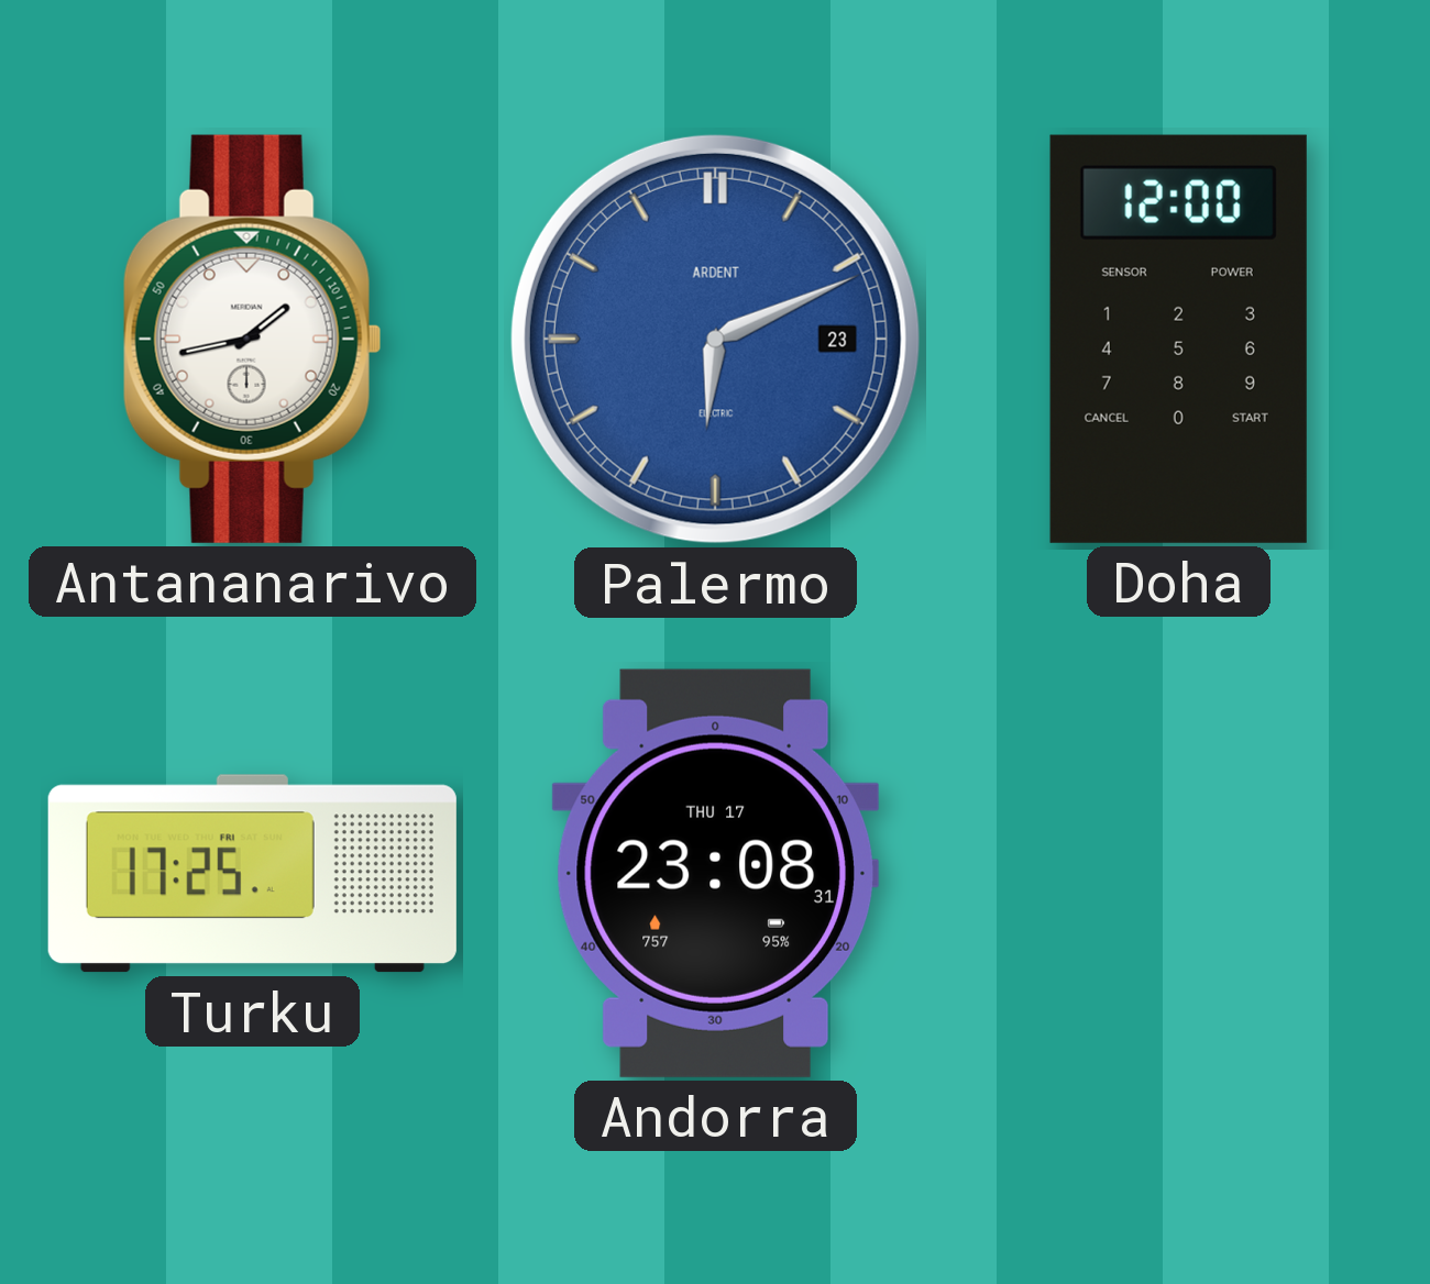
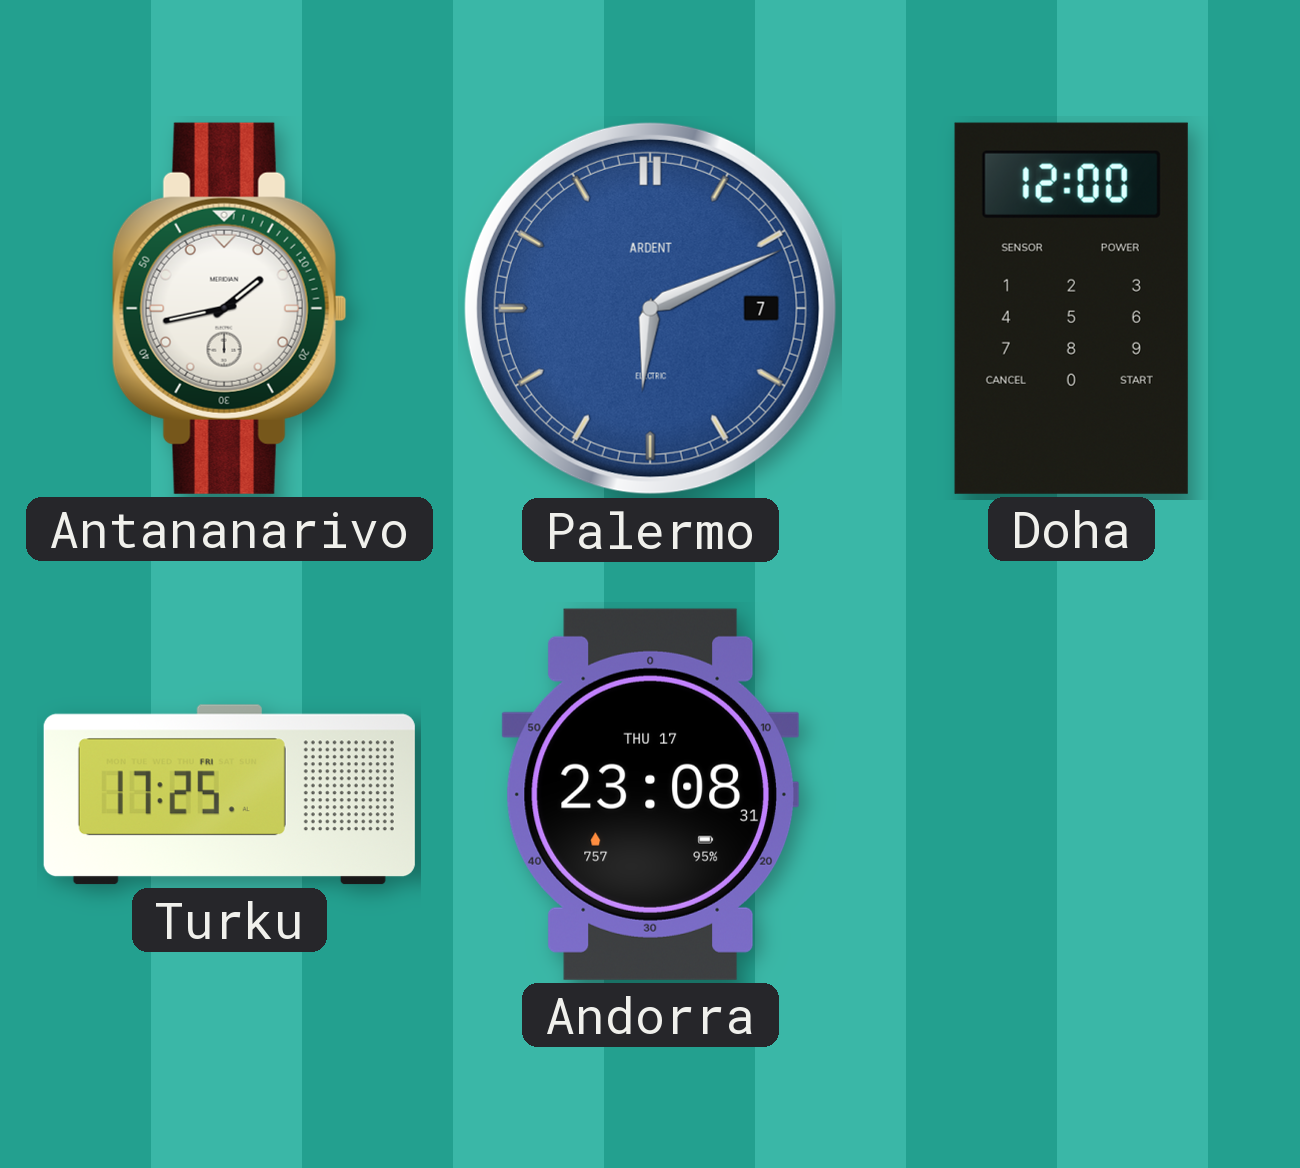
Palermo date: 23 -> 7 (650, 308)
